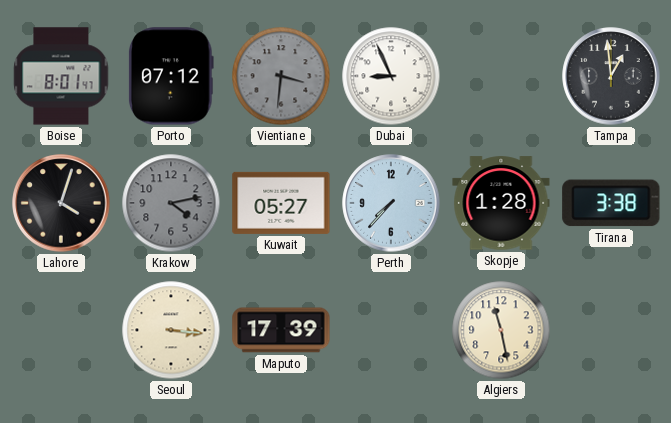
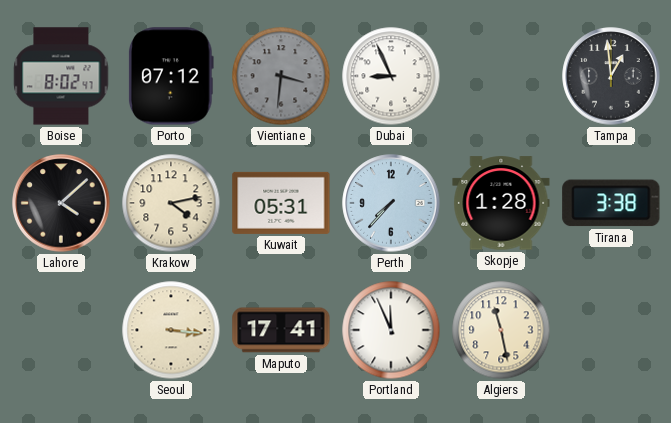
Boise: 8:01 -> 8:02 (61, 76)
Lahore: 4:03 -> 4:08 (61, 203)
Krakow dial: grey -> cream (171, 203)
Kuwait: 05:27 -> 05:31 (281, 203)
Maputo: 17:39 -> 17:41 (281, 330)
Portland: none -> 11:56 (391, 330)
